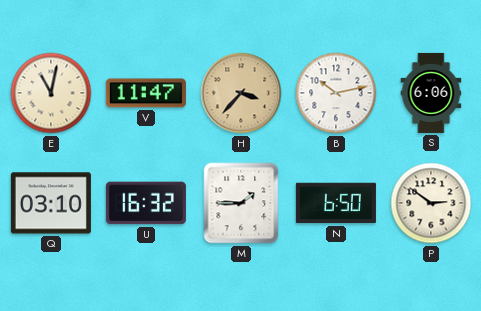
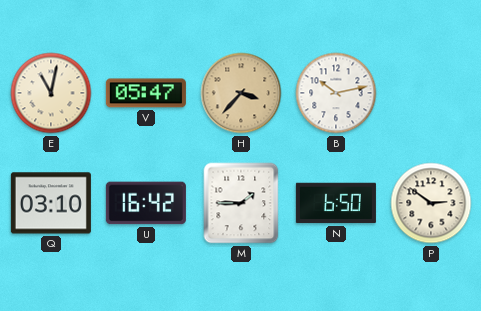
V: 11:47 -> 05:47 (146, 93)
S: 6:06 -> none (431, 93)
U: 16:32 -> 16:42 (146, 203)
